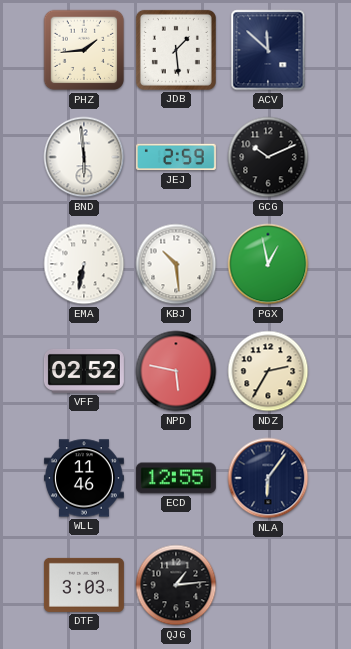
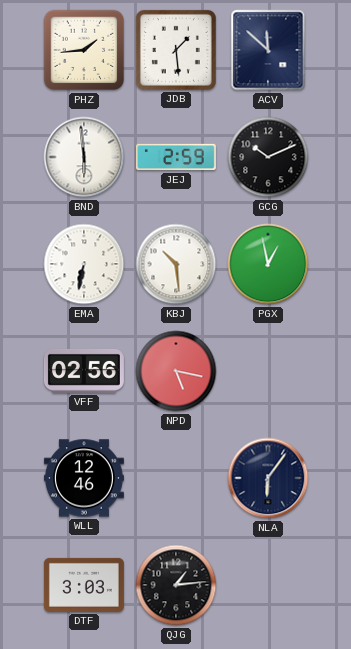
VFF: 02:52 -> 02:56 (84, 371)
NPD: 5:47 -> 5:17 (176, 371)
NDZ: 2:35 -> none (268, 371)
WLL: 11:46 -> 12:46 (84, 478)
ECD: 12:55 -> none (176, 478)
